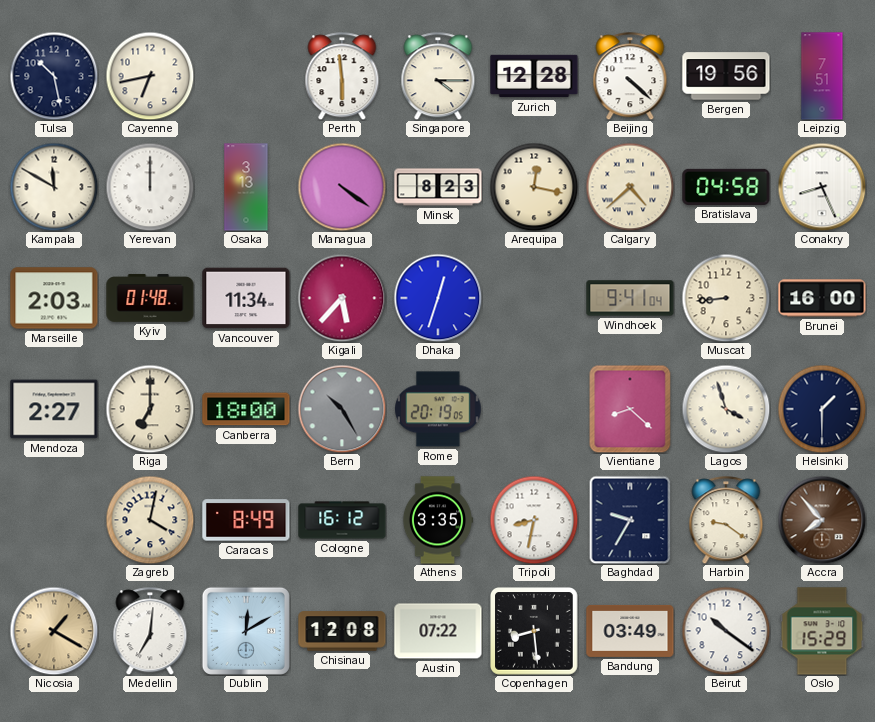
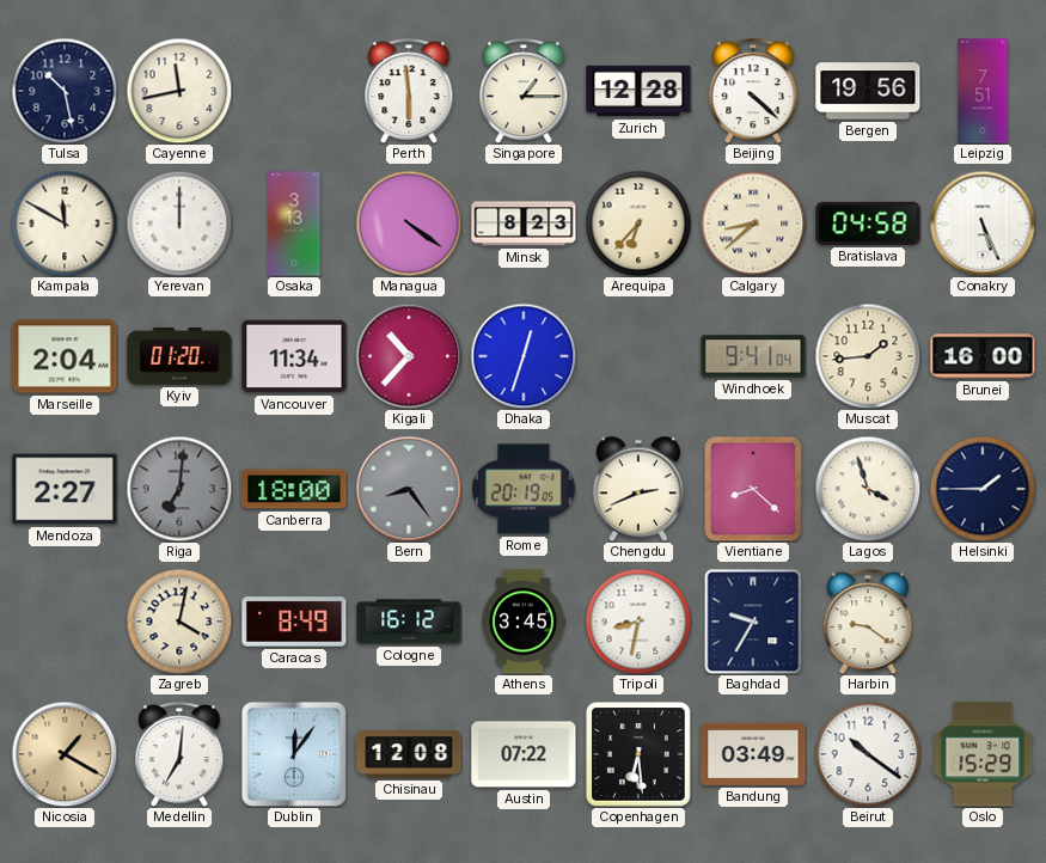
Cayenne: 6:43 -> 11:43 (179, 91)
Singapore: 4:15 -> 1:15 (524, 91)
Arequipa: 12:17 -> 6:37 (638, 224)
Calgary: 4:38 -> 8:38 (753, 224)
Conakry: 8:26 -> 5:26 (983, 224)
Marseille: 2:03 -> 2:04 (65, 356)
Kyiv: 01:48 -> 01:20 (179, 356)
Kigali: 5:37 -> 10:37 (409, 356)
Muscat: 8:44 -> 1:44 (868, 356)
Riga: 7:00 -> 7:01 (179, 489)
Riga dial: cream -> grey (179, 489)
Bern: 10:25 -> 8:24 (409, 489)
Chengdu: none -> 2:41 (638, 489)
Helsinki: 1:30 -> 1:45 (983, 489)
Athens: 3:35 -> 3:45 (524, 622)
Accra: 7:53 -> none (822, 520)
Dublin: 12:10 -> 12:06 (294, 754)
Copenhagen: 8:29 -> 6:29 (640, 755)
